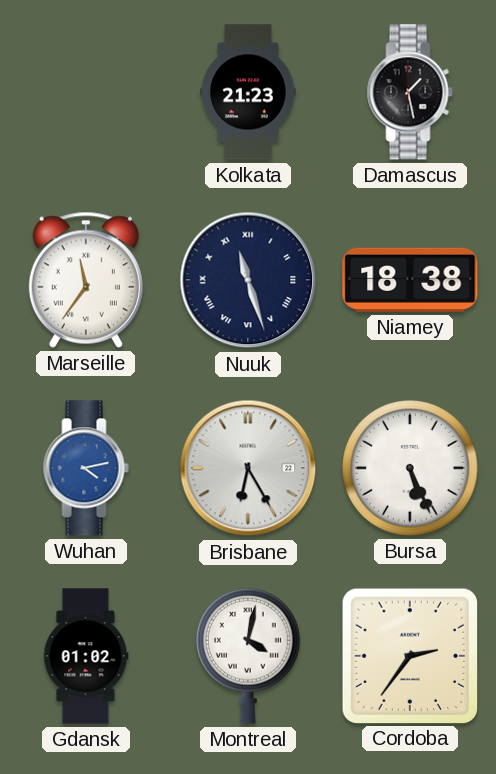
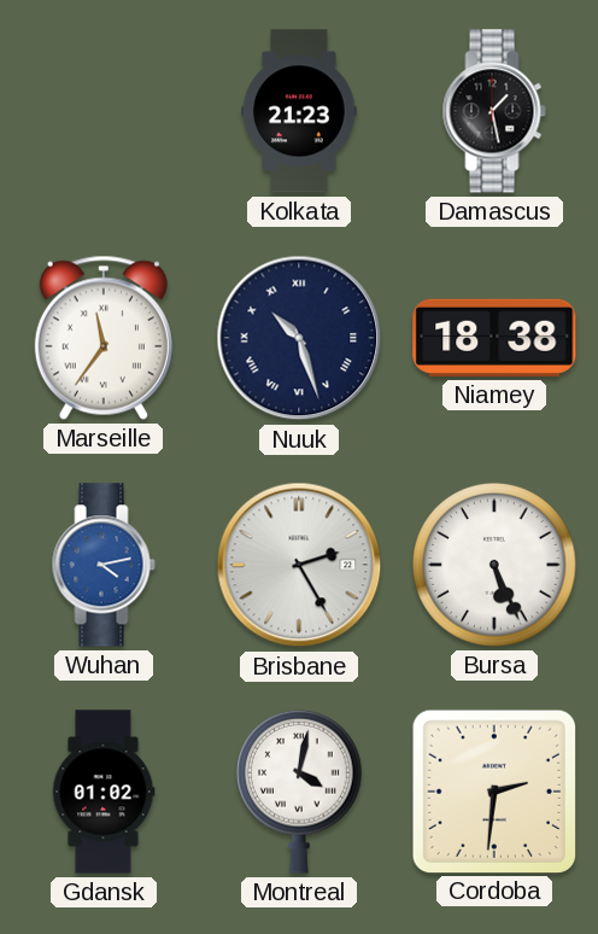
Nuuk: 11:27 -> 10:27 (299, 338)
Brisbane: 6:25 -> 2:25 (299, 565)
Cordoba: 2:36 -> 2:31 (493, 790)
